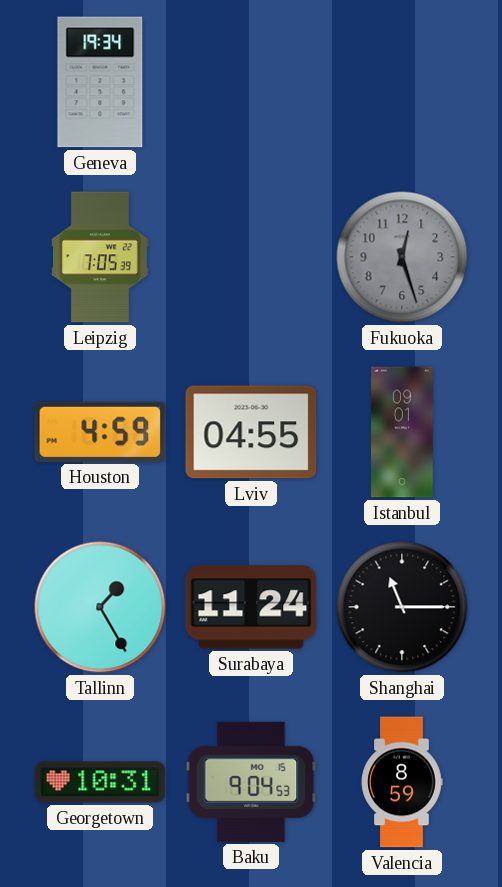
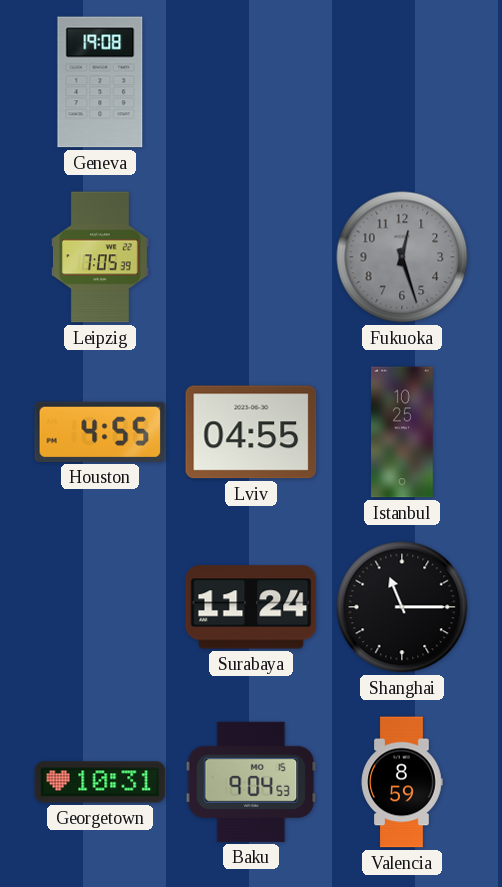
Geneva: 19:34 -> 19:08 (100, 82)
Houston: 4:59 -> 4:55 (100, 432)
Istanbul: 09:01 -> 10:25 (403, 432)
Tallinn: 1:25 -> none (100, 607)
